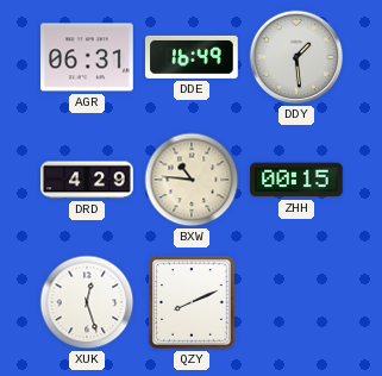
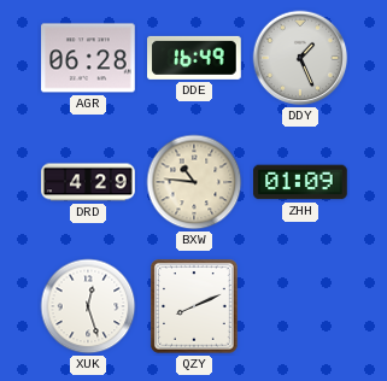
AGR: 06:31 -> 06:28 (88, 58)
DDY: 1:29 -> 1:26 (300, 58)
ZHH: 00:15 -> 01:09 (300, 182)
